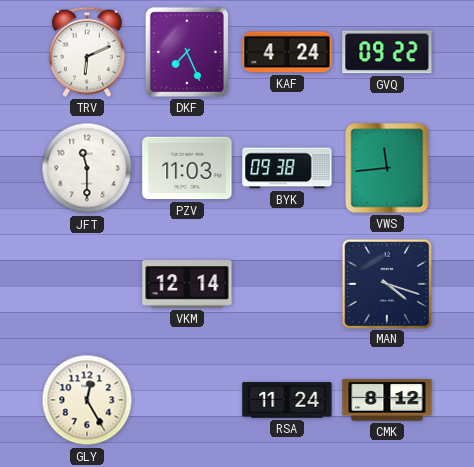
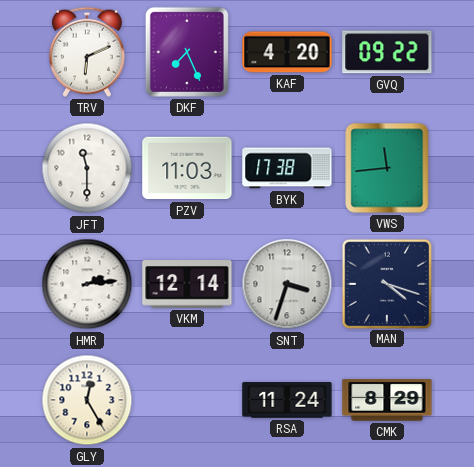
KAF: 4:24 -> 4:20 (287, 52)
BYK: 09:38 -> 17:38 (287, 168)
HMR: none -> 2:14 (87, 284)
SNT: none -> 3:33 (287, 284)
CMK: 8:12 -> 8:29 (387, 400)
